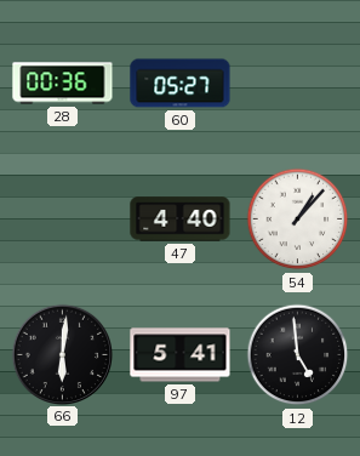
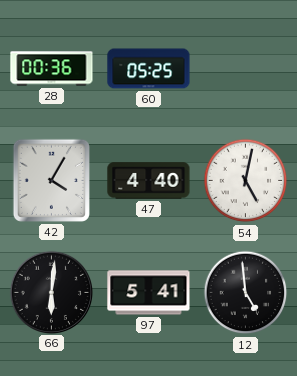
60: 05:27 -> 05:25 (149, 69)
42: none -> 4:05 (51, 180)
54: 1:07 -> 5:02 (246, 181)
